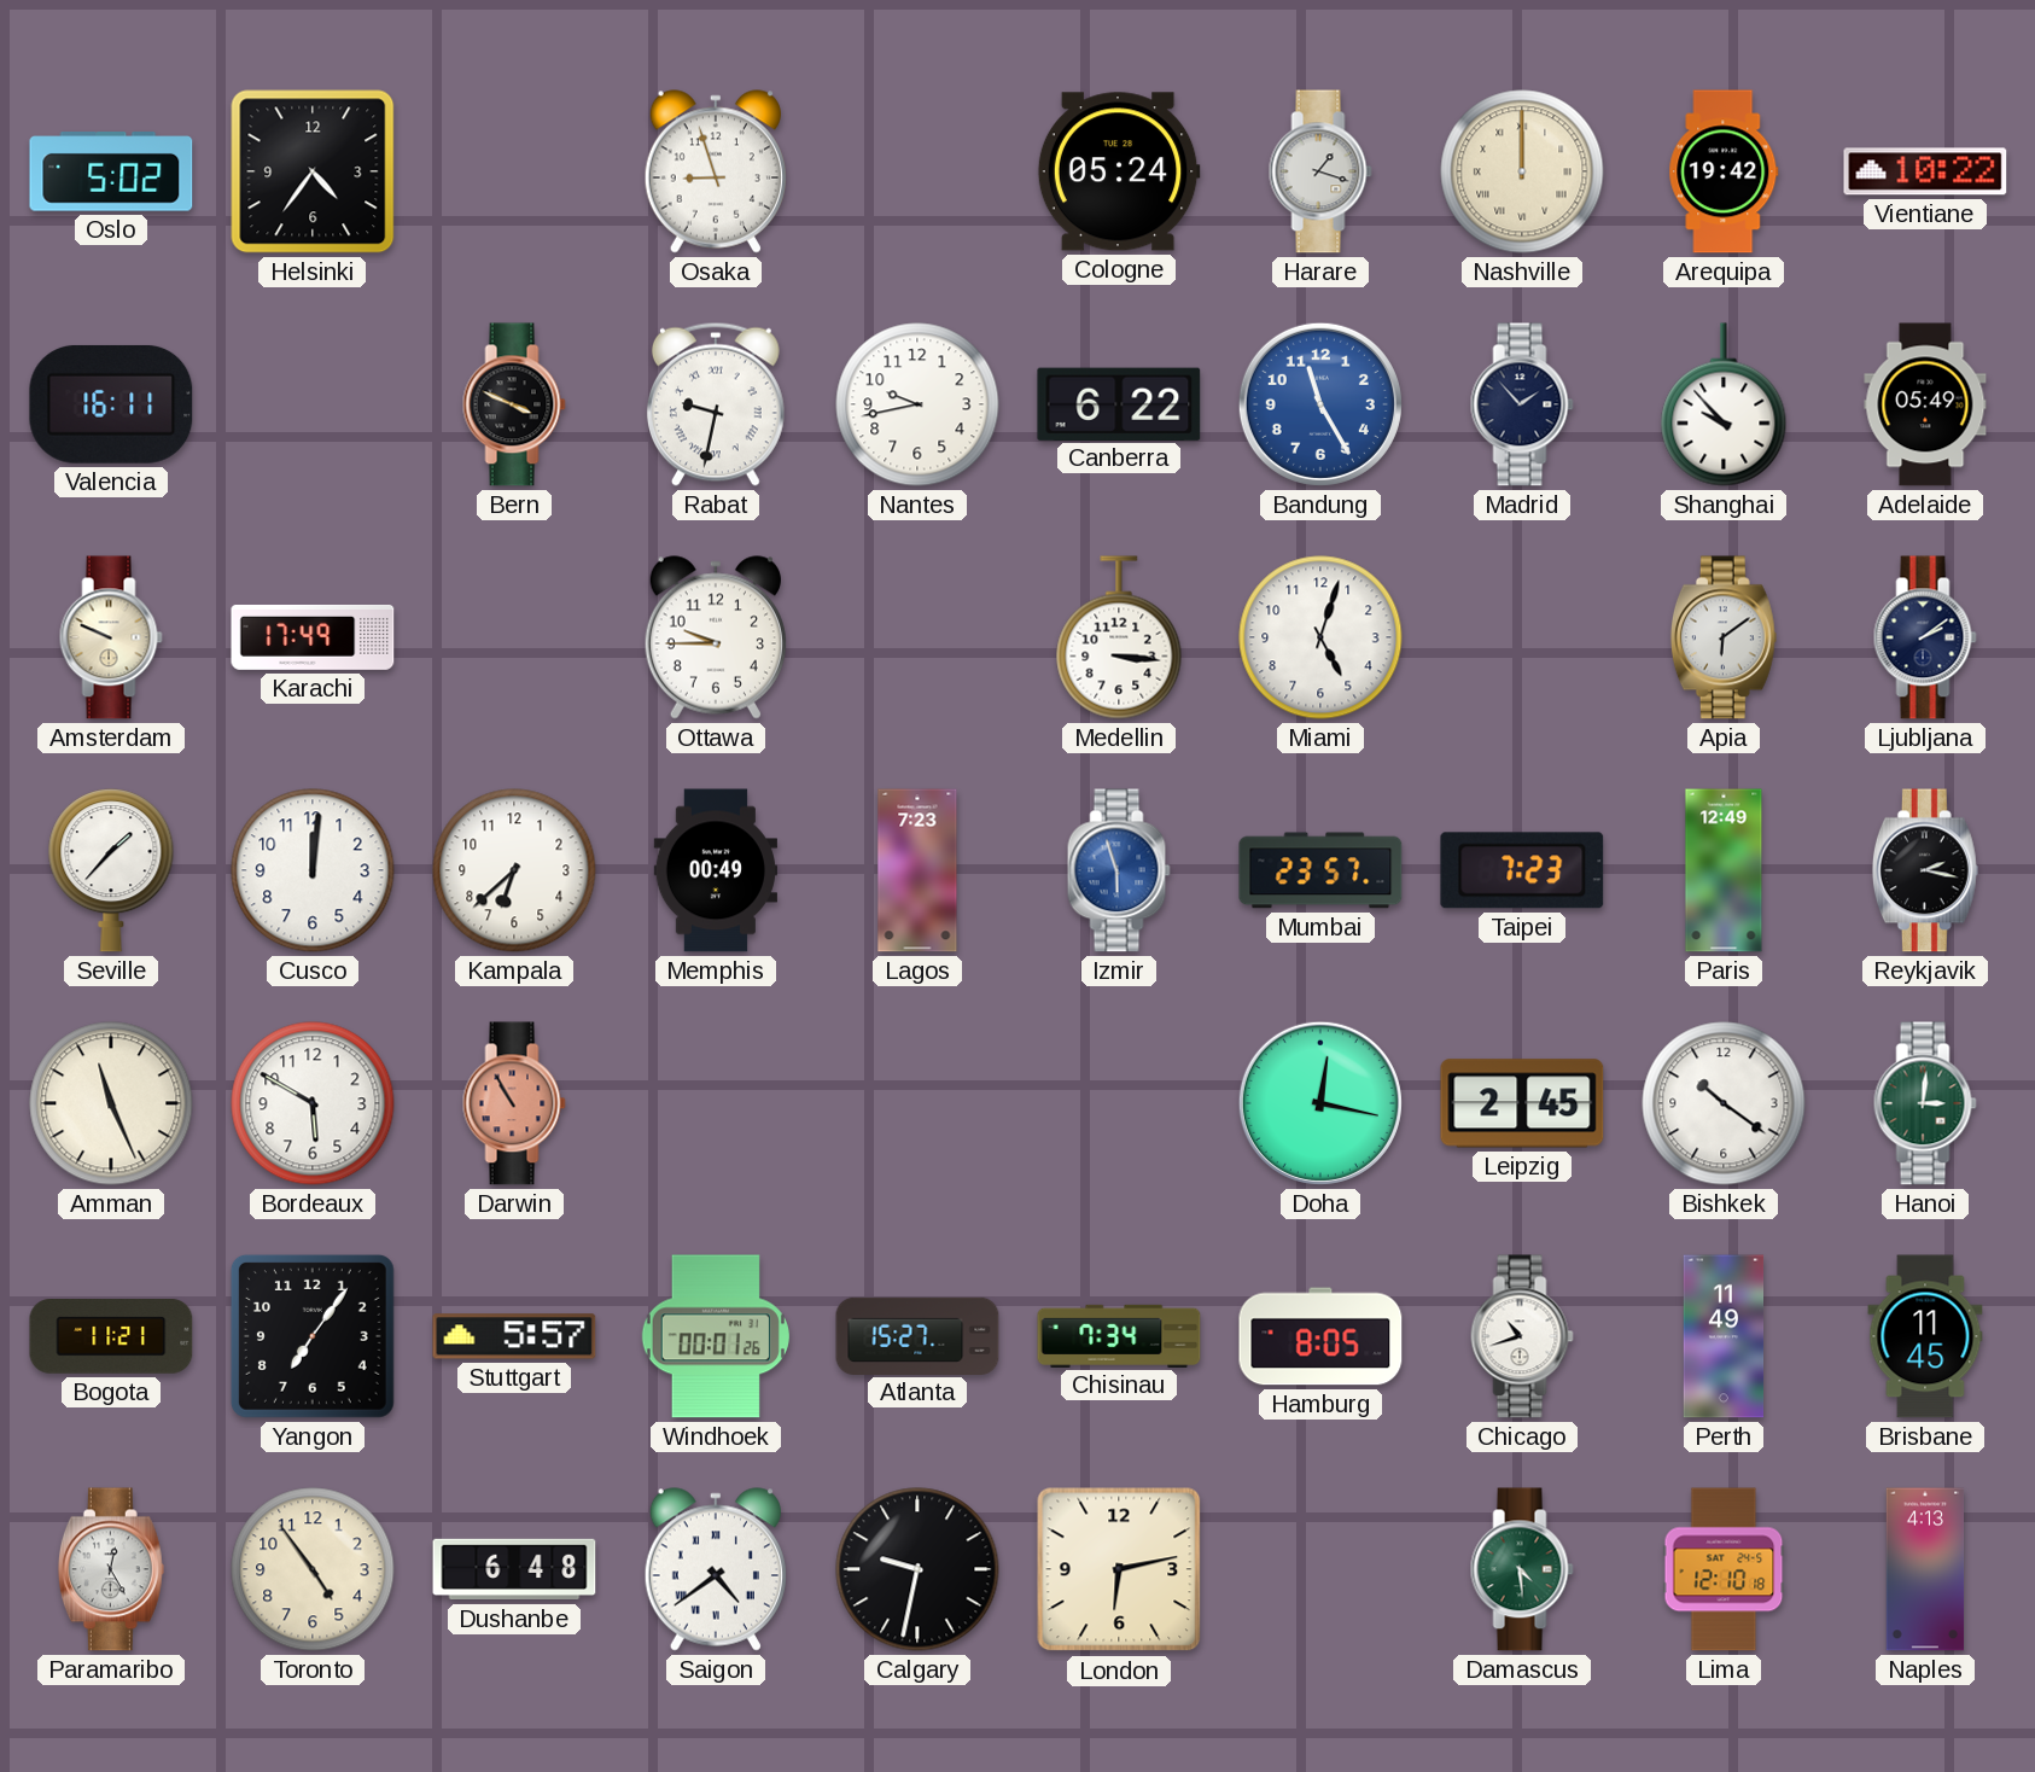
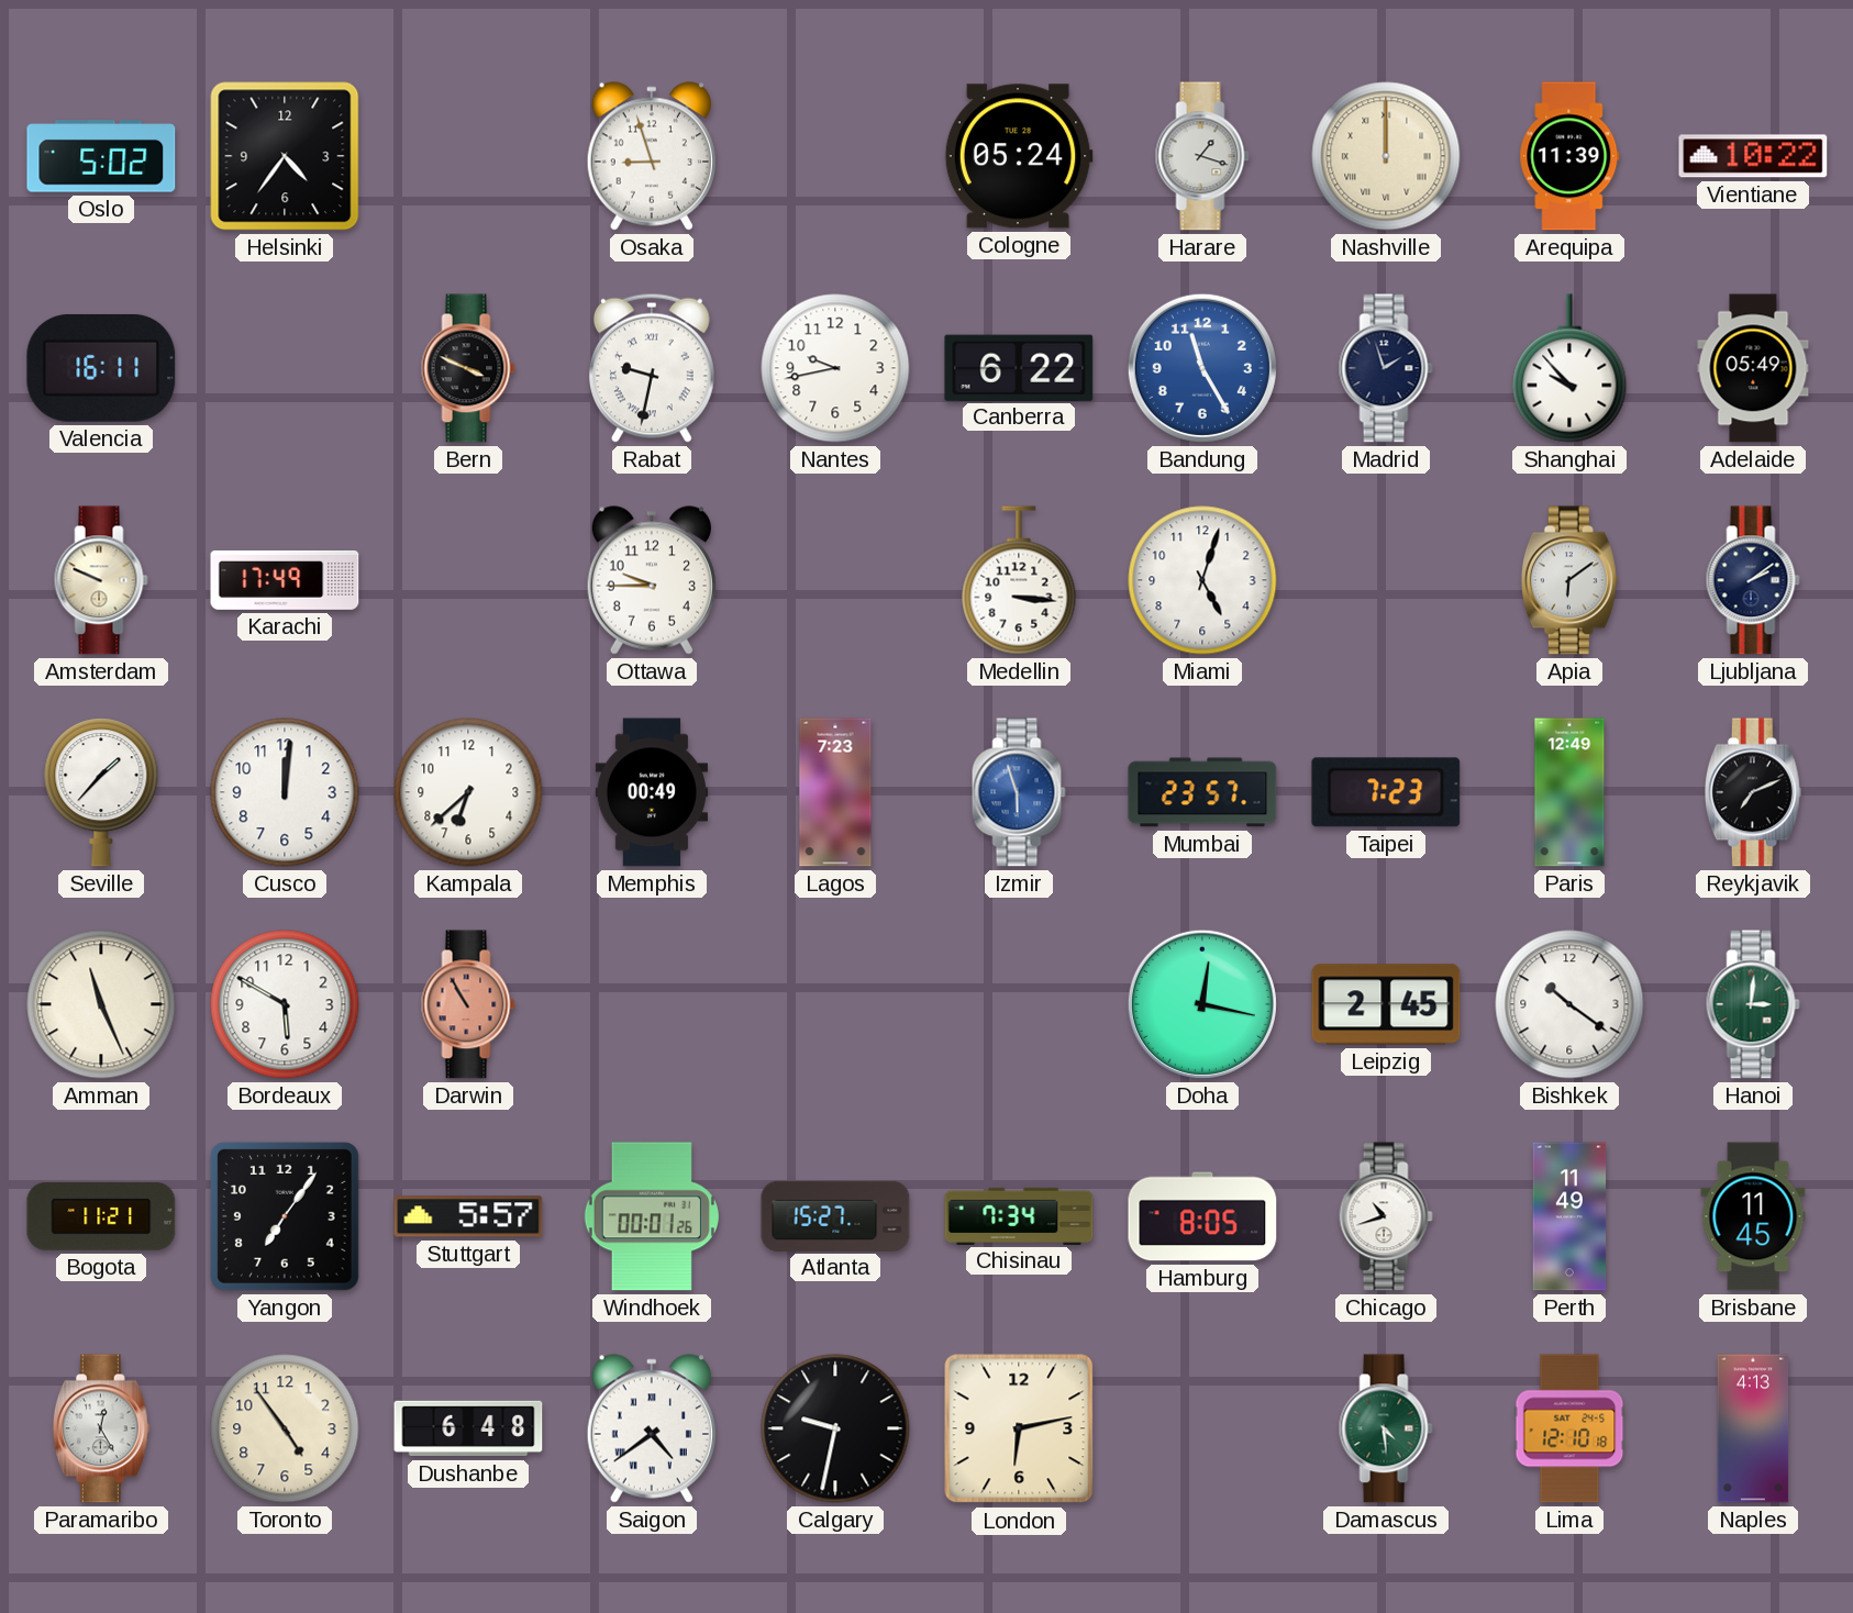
Arequipa: 19:42 -> 11:39 (1569, 156)
Madrid: 1:53 -> 1:57 (1386, 368)
Reykjavik: 2:17 -> 7:11 (1753, 792)
